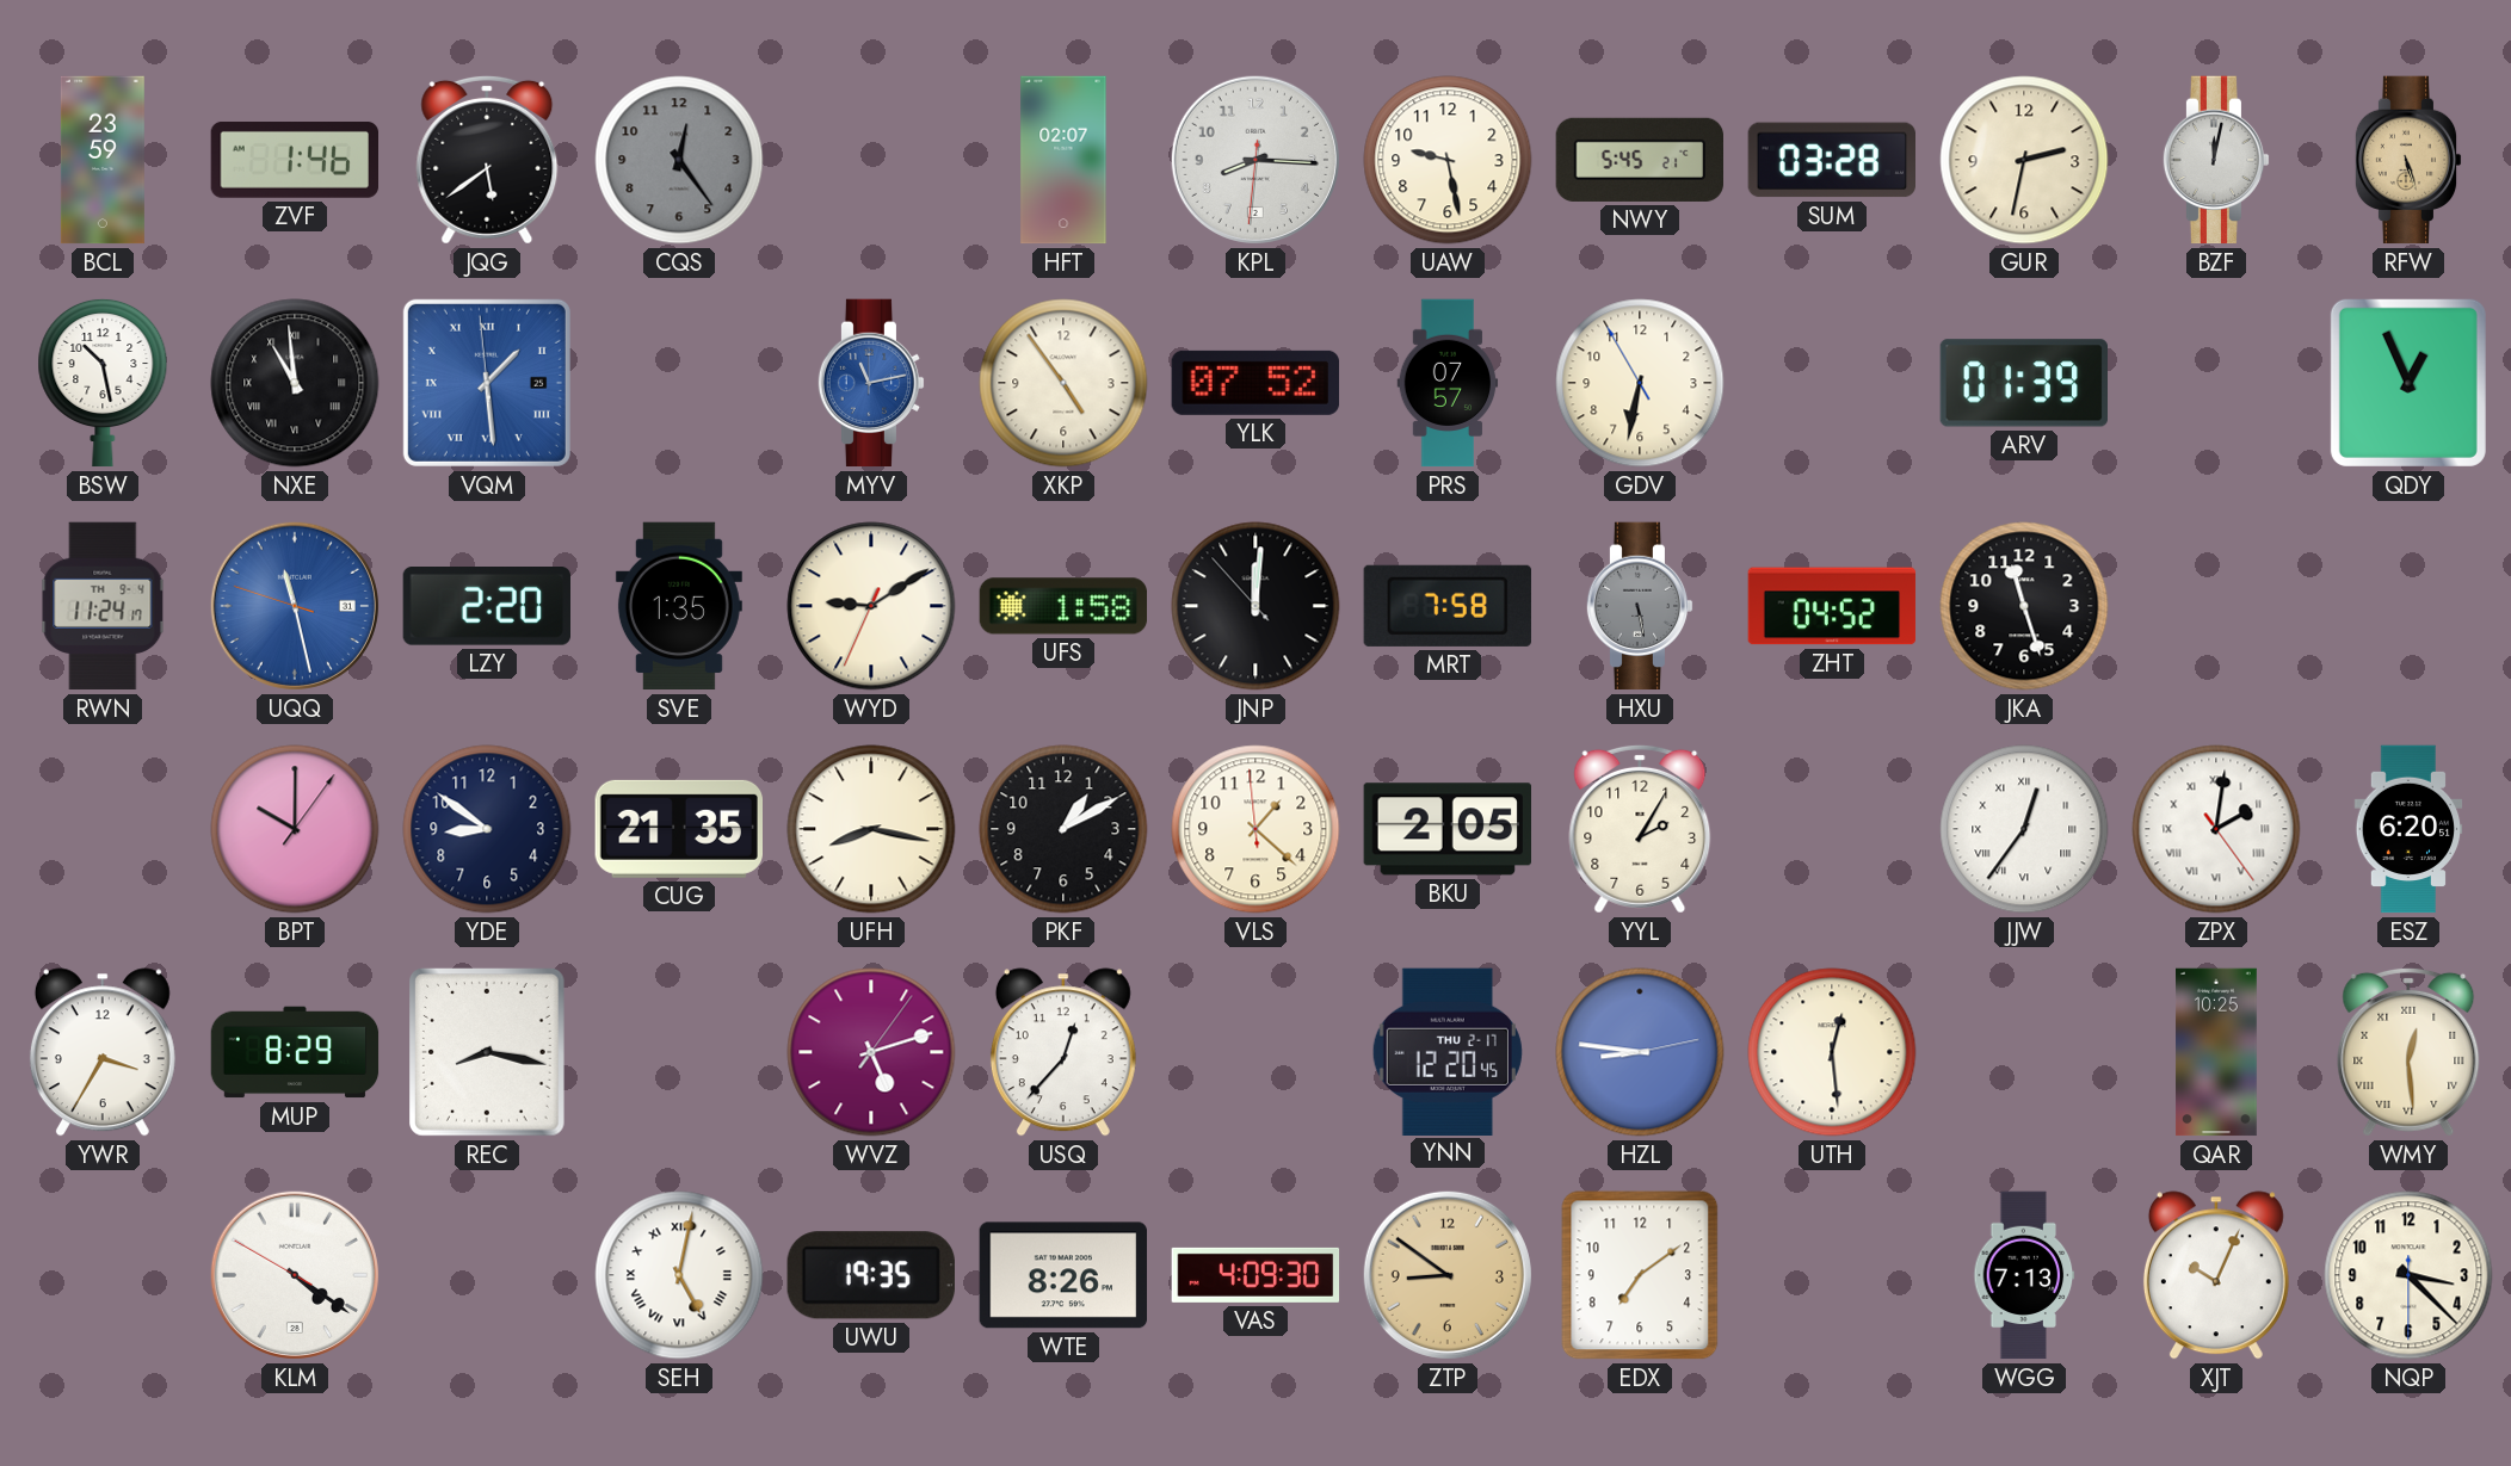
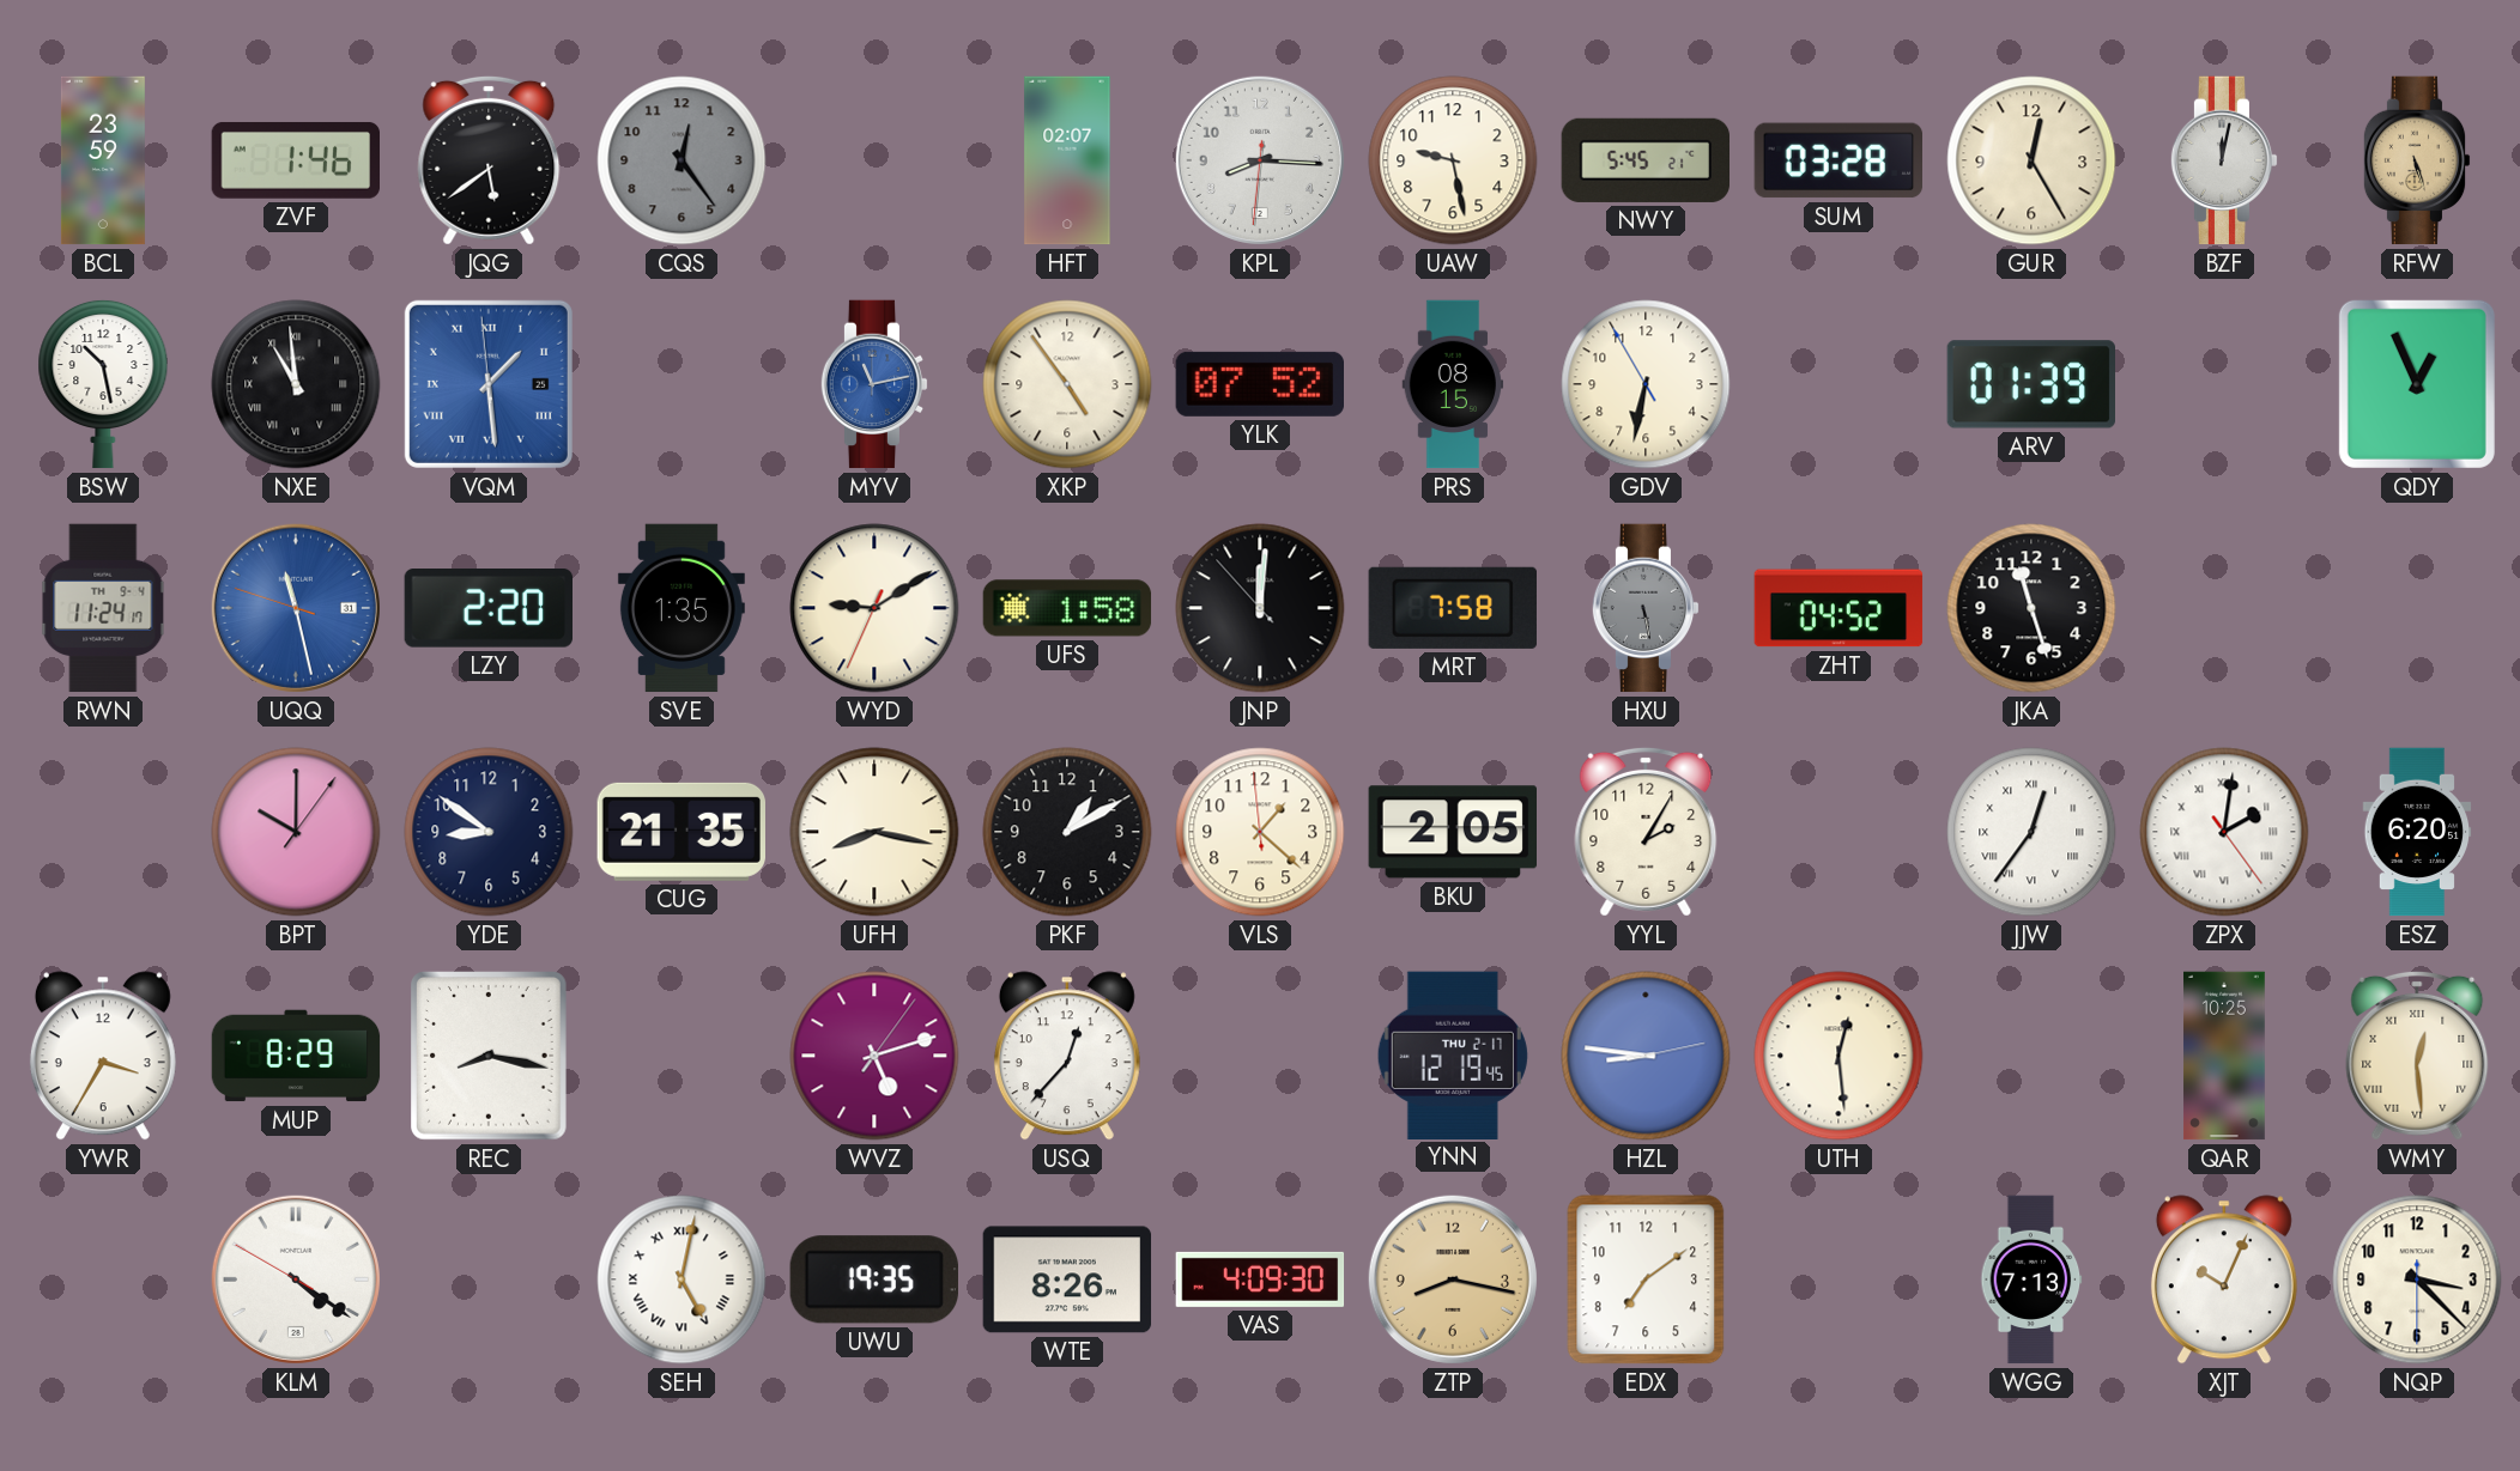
GUR: 2:32 -> 12:25 (2031, 160)
PRS: 07:57 -> 08:15 (1453, 384)
YNN: 12:20 -> 12:19 (1453, 1054)
ZTP: 8:51 -> 8:17 (1453, 1279)
